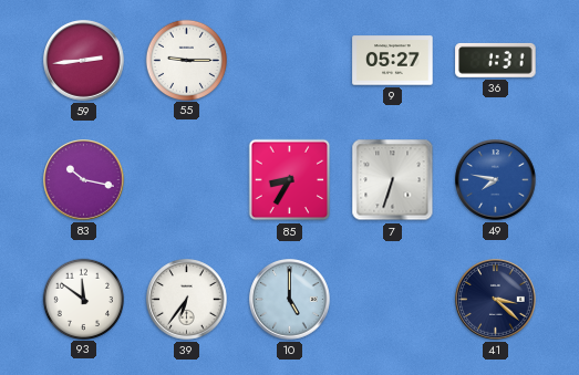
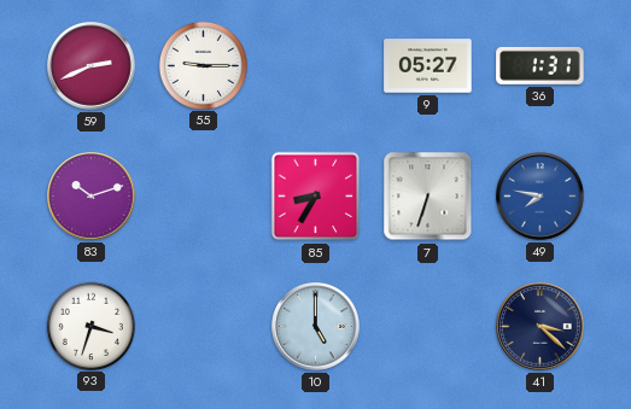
59: 2:44 -> 2:41 (92, 66)
83: 10:17 -> 10:12 (92, 197)
93: 11:51 -> 3:33 (90, 326)
39: 6:36 -> none (187, 300)
